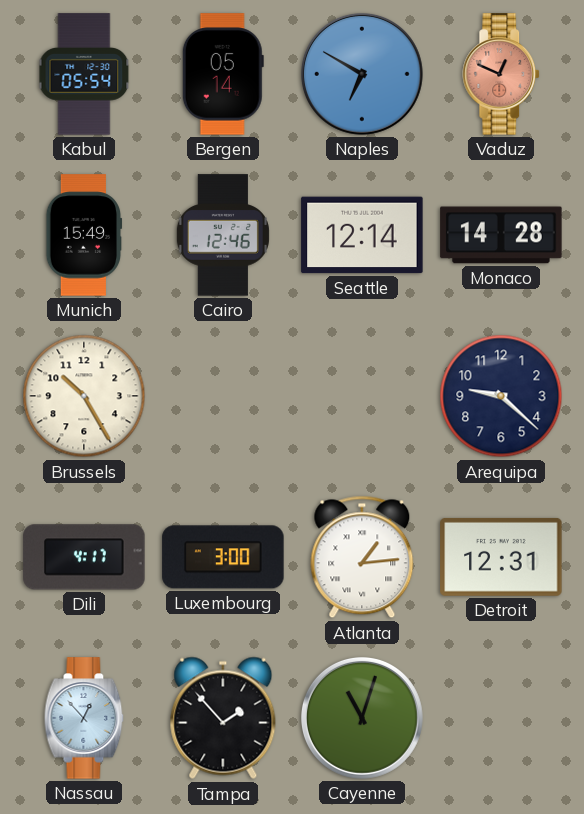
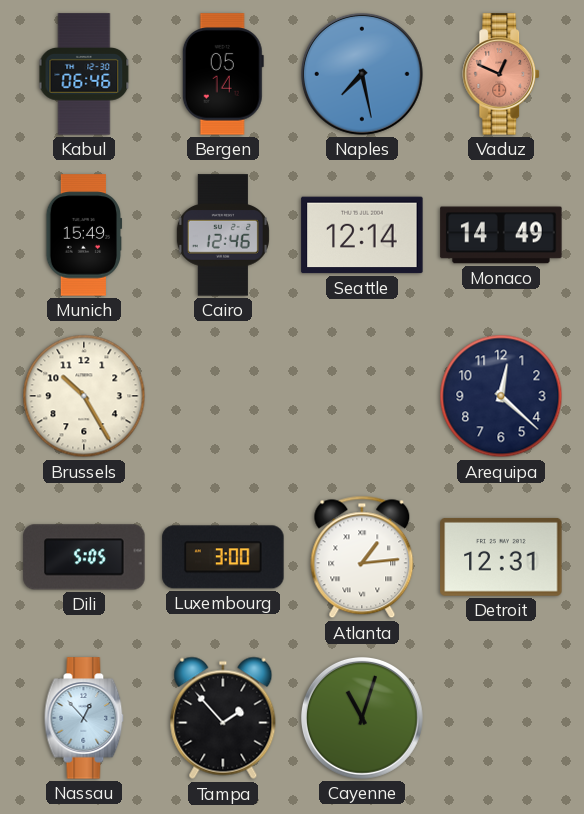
Kabul: 05:54 -> 06:46 (84, 74)
Naples: 6:50 -> 7:28 (362, 74)
Monaco: 14:28 -> 14:49 (501, 235)
Arequipa: 9:22 -> 12:22 (501, 396)
Dili: 4:17 -> 5:05 (84, 557)
